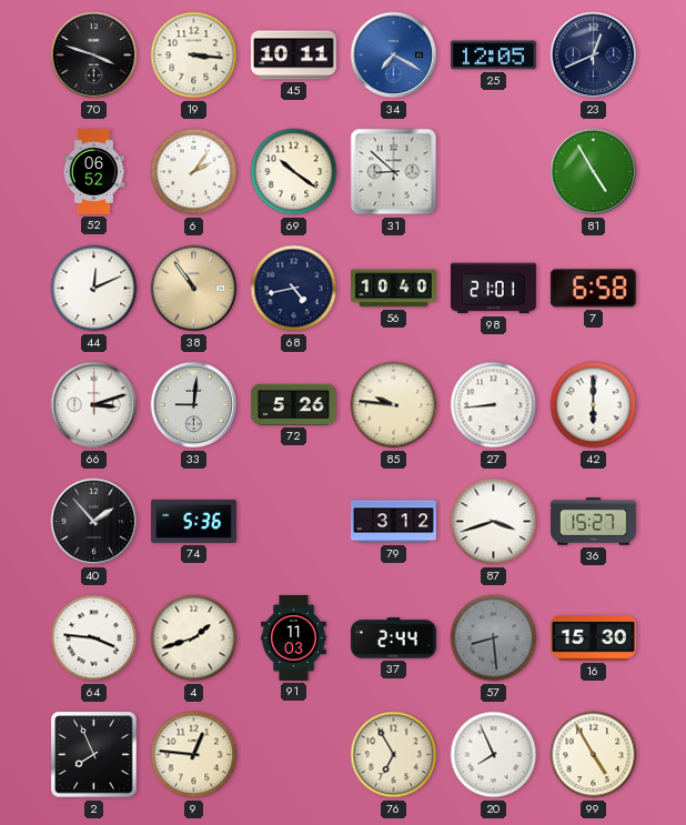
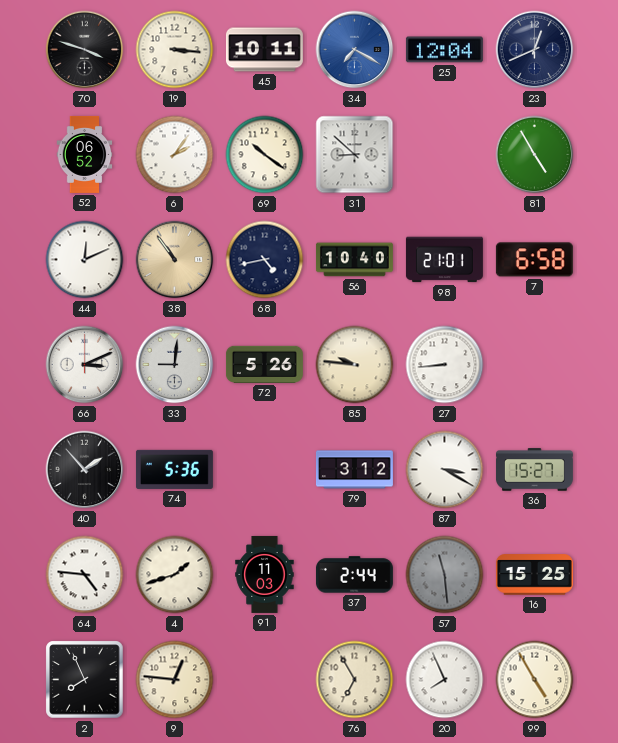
25: 12:05 -> 12:04 (444, 50)
66: 3:12 -> 3:11 (85, 365)
42: 6:00 -> none (594, 405)
87: 3:42 -> 3:20 (445, 470)
64: 3:46 -> 4:46 (85, 575)
57: 8:29 -> 11:29 (445, 575)
16: 15:30 -> 15:25 (534, 575)
